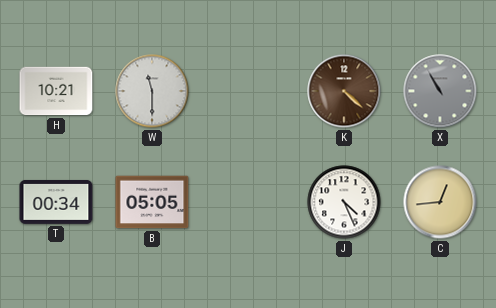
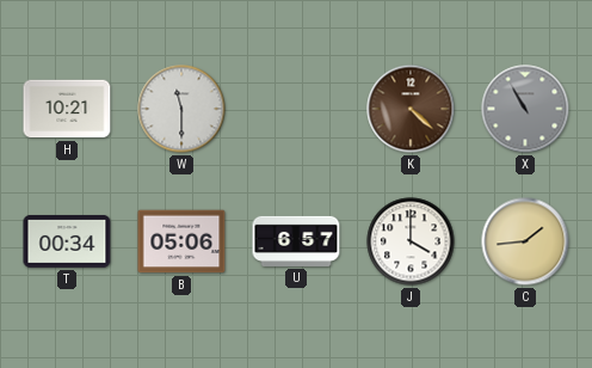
B: 05:05 -> 05:06 (181, 241)
U: none -> 6:57 (296, 241)
J: 4:26 -> 4:00 (411, 241)
C: 12:44 -> 1:44 (525, 241)
